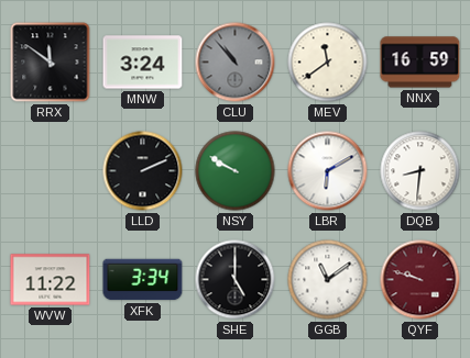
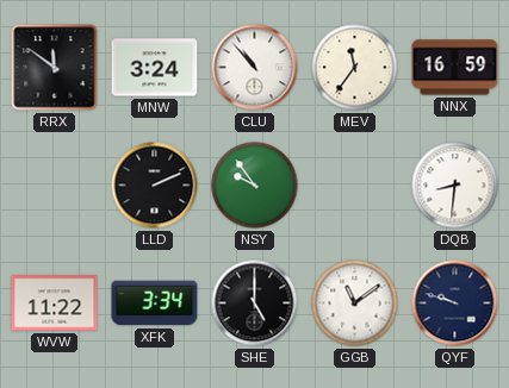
CLU dial: grey -> white (255, 68)
MEV: 11:39 -> 11:36 (355, 68)
NSY: 9:50 -> 9:54 (255, 186)
LBR: 6:10 -> none (328, 171)
QYF dial: burgundy -> navy (455, 303)
